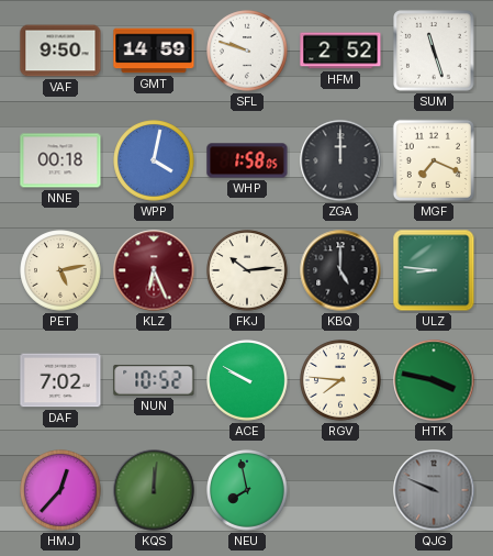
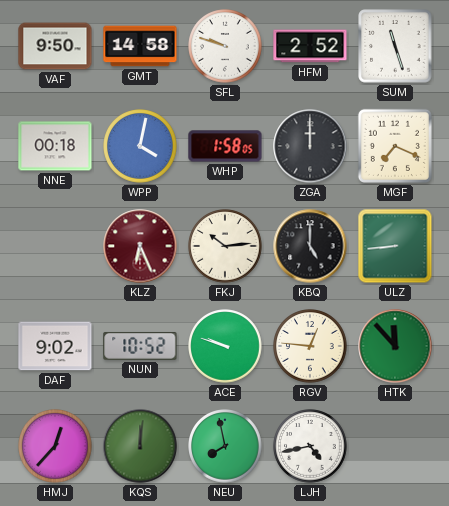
GMT: 14:59 -> 14:58 (140, 46)
PET: 5:13 -> none (60, 270)
ULZ: 8:46 -> 8:44 (395, 246)
DAF: 7:02 -> 9:02 (55, 346)
ACE: 9:50 -> 9:48 (225, 346)
RGV: 7:46 -> 12:46 (310, 346)
HTK: 3:47 -> 11:53 (395, 346)
LJH: none -> 4:43 (310, 446)
QJG: 9:49 -> none (434, 490)
